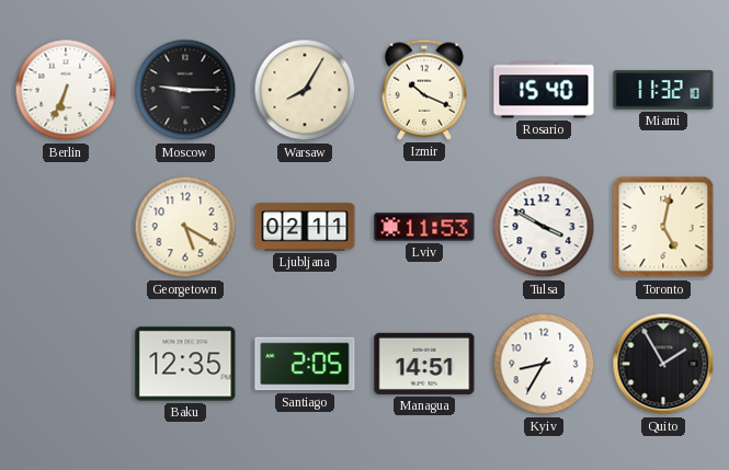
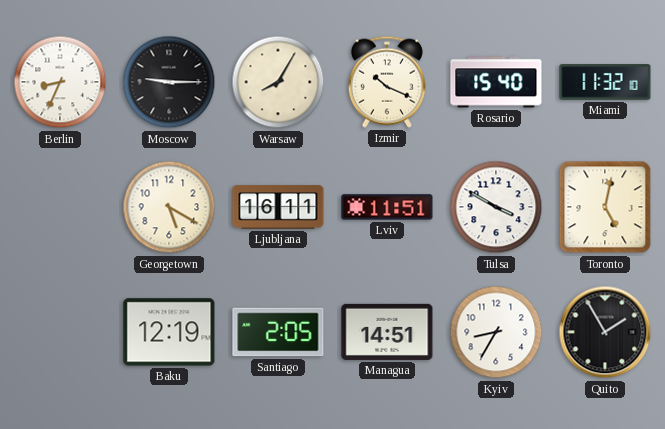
Berlin: 6:34 -> 8:34 (60, 82)
Ljubljana: 02:11 -> 16:11 (278, 207)
Lviv: 11:53 -> 11:51 (387, 207)
Baku: 12:35 -> 12:19 (169, 332)
